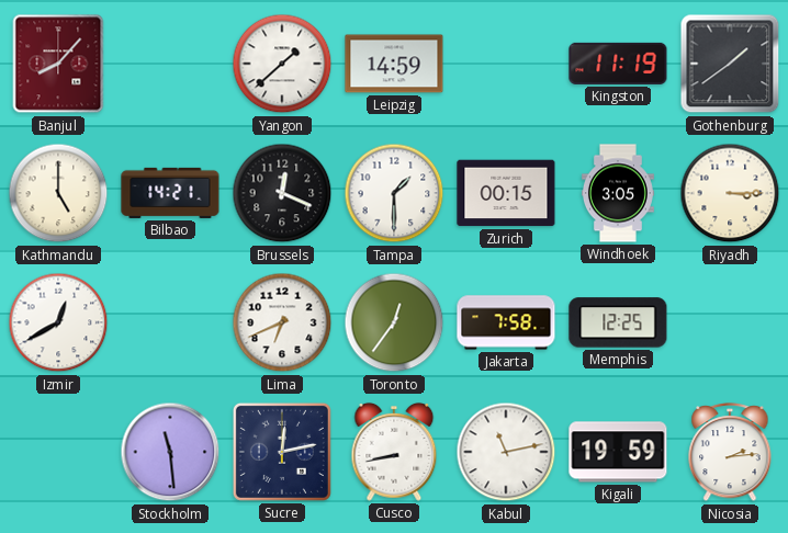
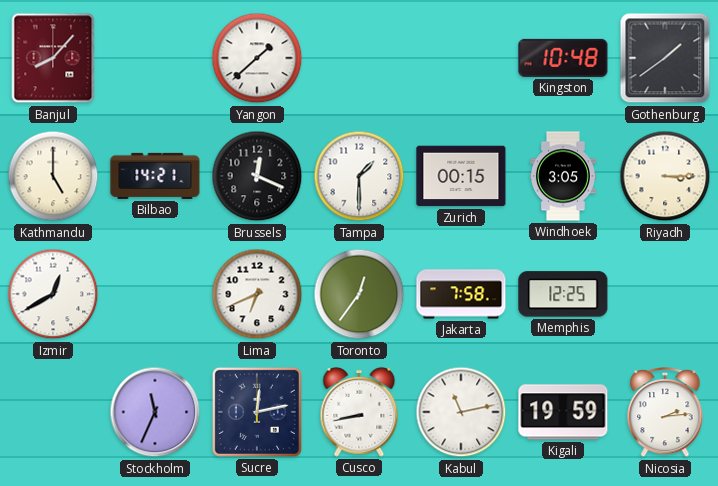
Leipzig: 14:59 -> none (394, 64)
Kingston: 11:19 -> 10:48 (563, 58)
Stockholm: 11:29 -> 11:34 (155, 412)
